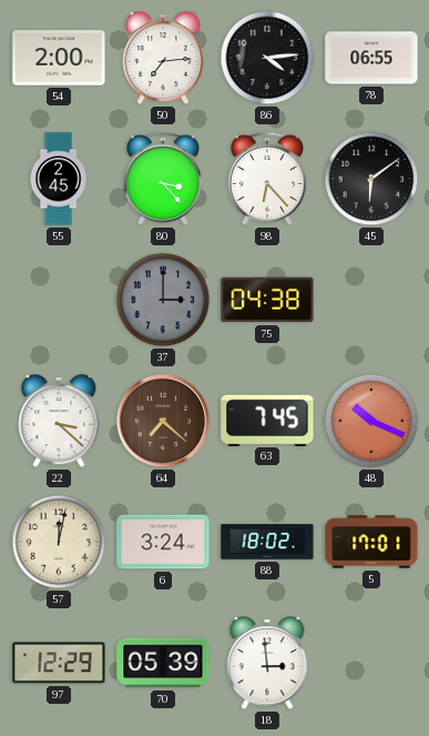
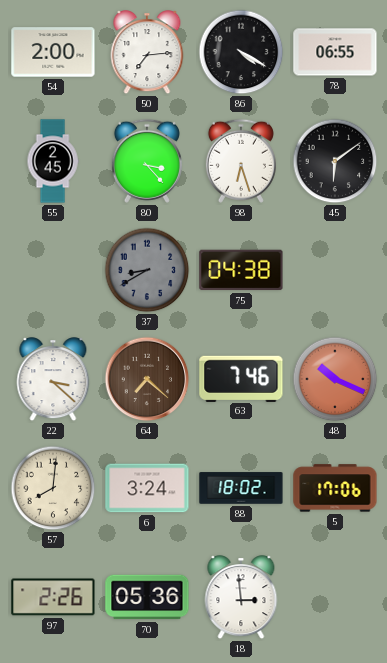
86: 4:14 -> 4:20 (241, 52)
98: 6:23 -> 6:27 (241, 161)
37: 3:00 -> 8:40 (147, 270)
63: 7:45 -> 7:46 (241, 378)
57: 12:02 -> 8:01 (53, 488)
5: 17:01 -> 17:06 (335, 488)
97: 12:29 -> 2:26 (53, 597)
70: 05:39 -> 05:36 (147, 597)
